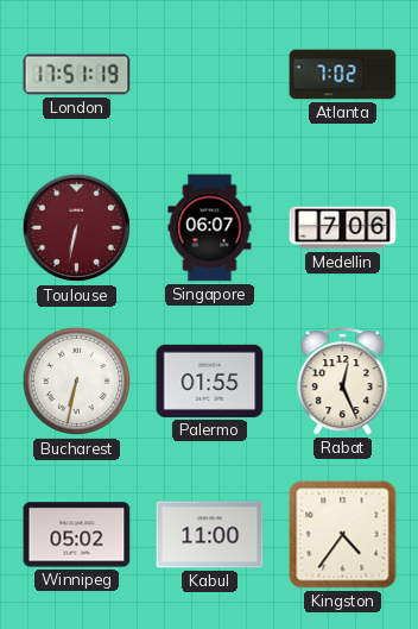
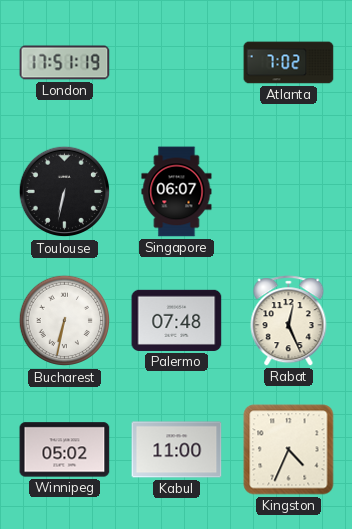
Toulouse dial: burgundy -> black (65, 192)
Medellin: 7:06 -> none (343, 228)
Palermo: 01:55 -> 07:48 (177, 320)
Kingston: 4:36 -> 4:34 (289, 450)
